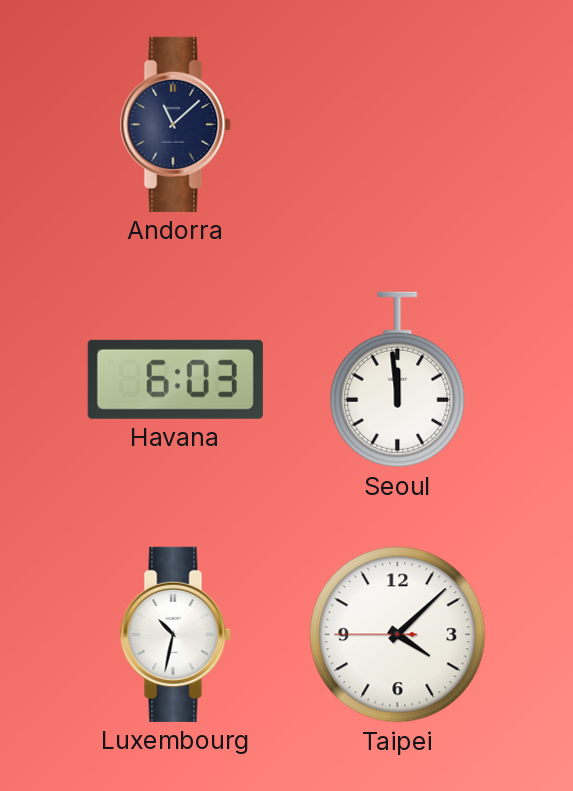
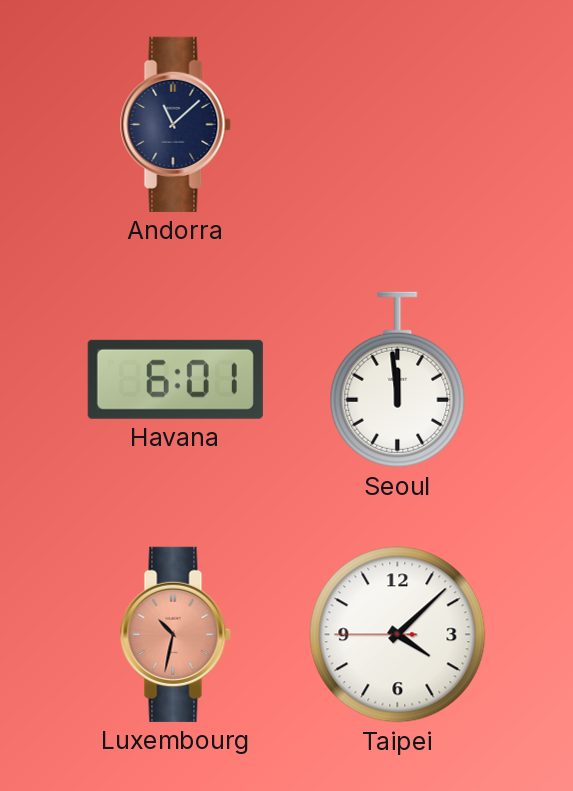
Havana: 6:03 -> 6:01 (175, 379)
Luxembourg dial: white -> salmon (175, 634)
